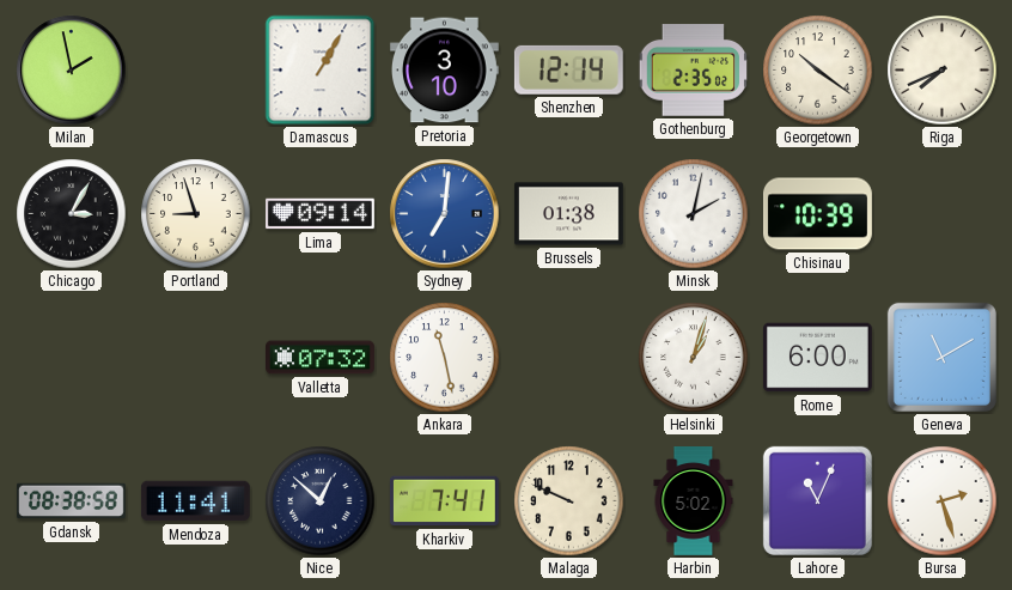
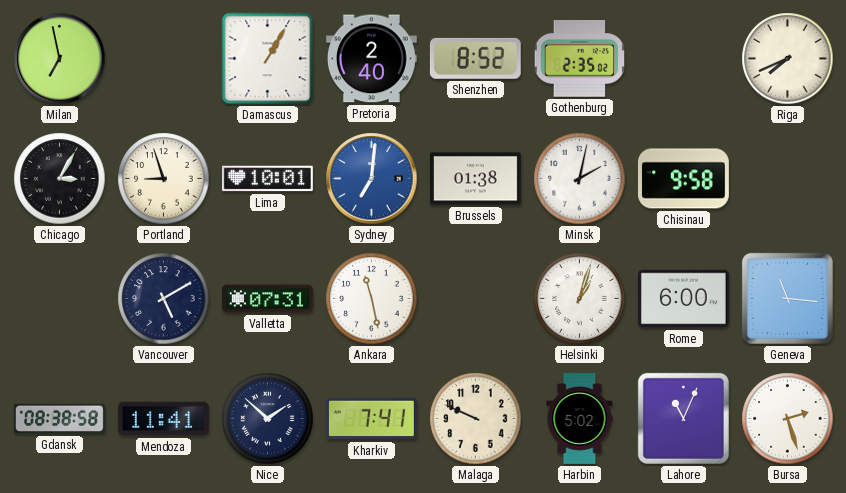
Milan: 1:58 -> 6:58 (60, 59)
Pretoria: 3:10 -> 2:40 (371, 59)
Shenzhen: 12:14 -> 8:52 (475, 58)
Georgetown: 10:21 -> none (818, 71)
Lima: 09:14 -> 10:01 (267, 179)
Chisinau: 10:39 -> 9:58 (683, 179)
Vancouver: none -> 5:10 (164, 299)
Valletta: 07:32 -> 07:31 (268, 299)
Geneva: 11:10 -> 11:16 (787, 298)
Nice: 12:52 -> 1:52 (268, 419)
